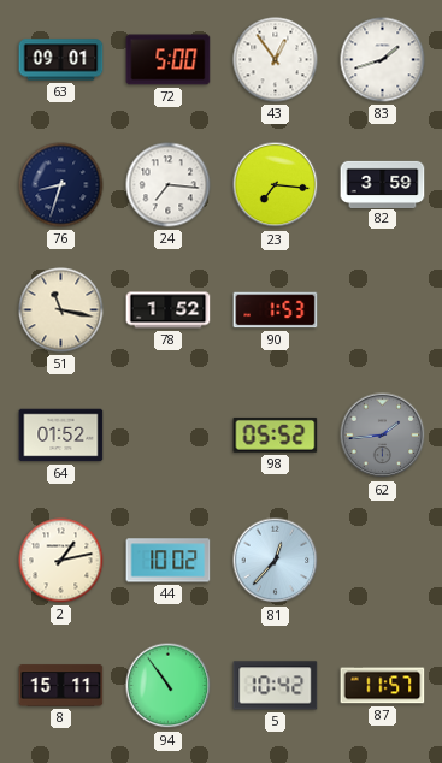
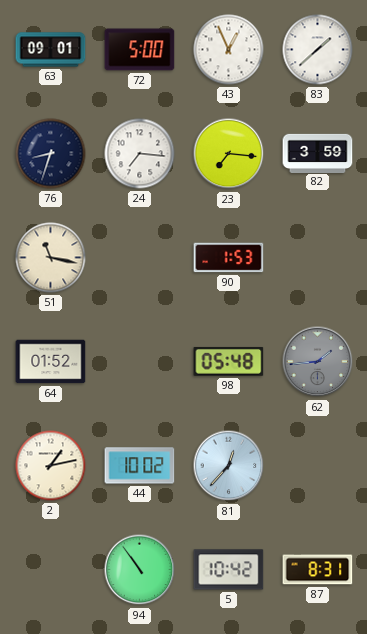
43: 12:54 -> 12:56 (229, 50)
83: 1:42 -> 1:38 (318, 50)
78: 1:52 -> none (169, 310)
98: 05:52 -> 05:48 (229, 361)
8: 15:11 -> none (61, 686)
87: 11:57 -> 8:31 (318, 570)
